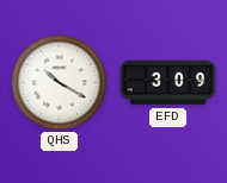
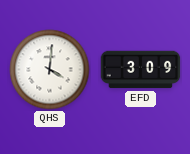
QHS: 10:20 -> 4:01 (50, 70)
